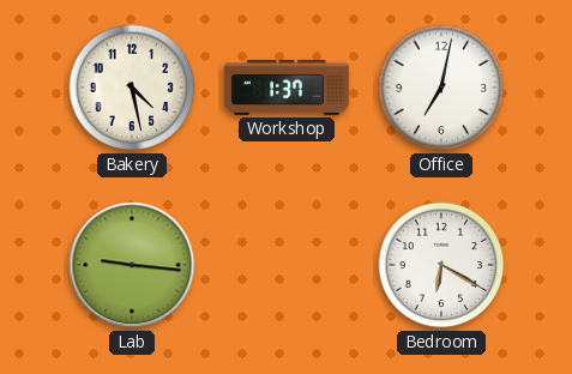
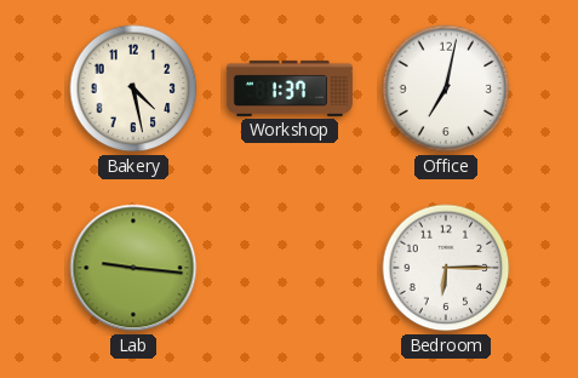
Bedroom: 6:20 -> 6:15 (446, 268)
